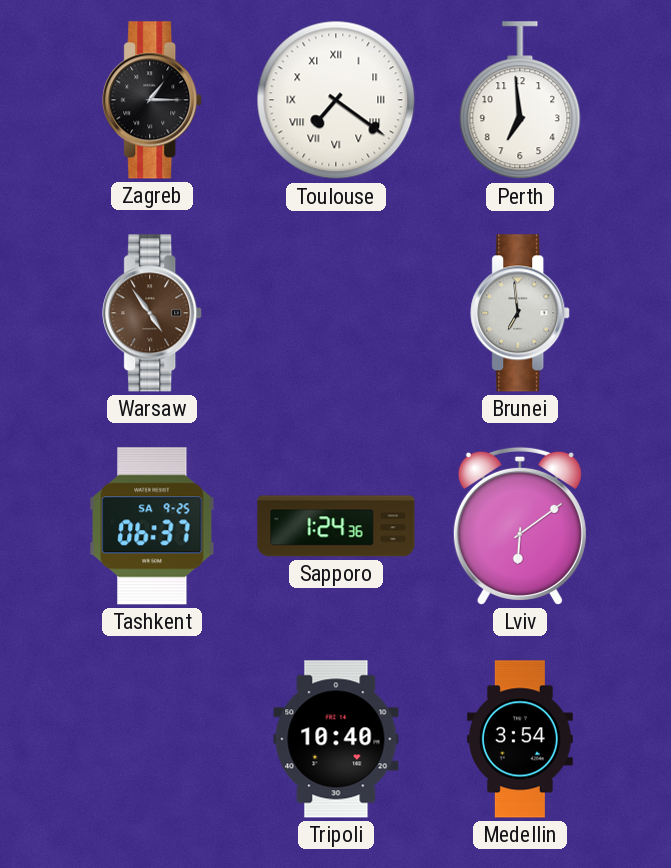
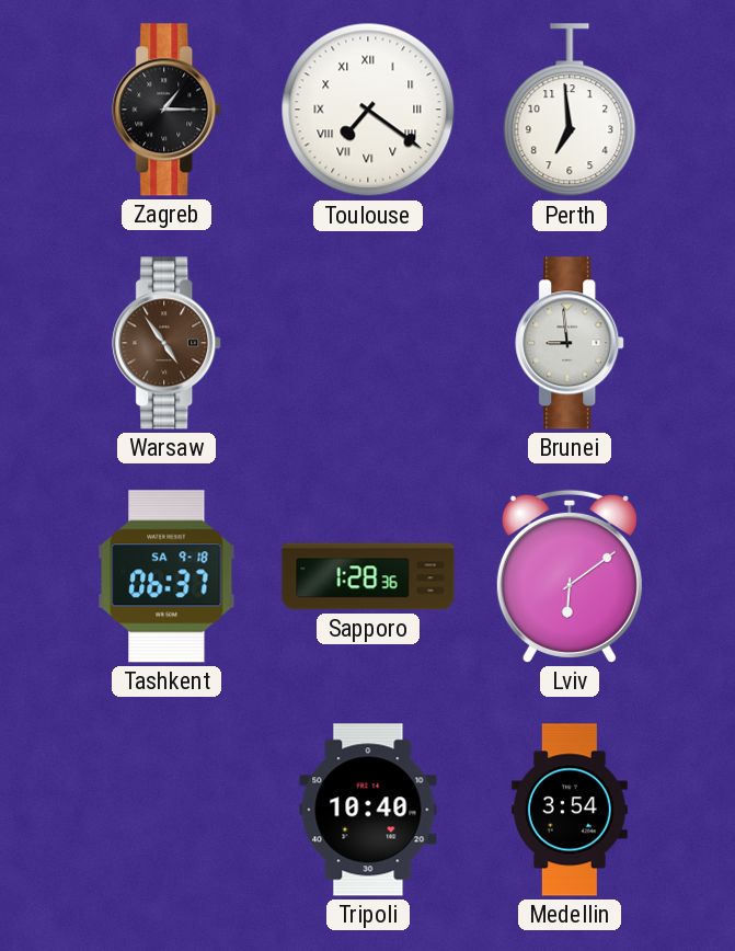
Brunei: 6:59 -> 8:59 (571, 343)
Tashkent date: SA 9-25 -> SA 9-18 (166, 576)
Sapporo: 1:24 -> 1:28 (368, 576)
